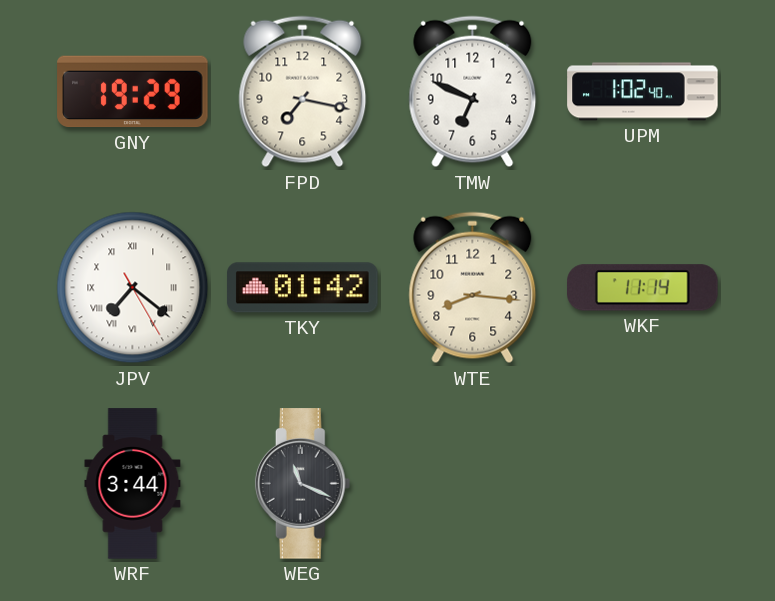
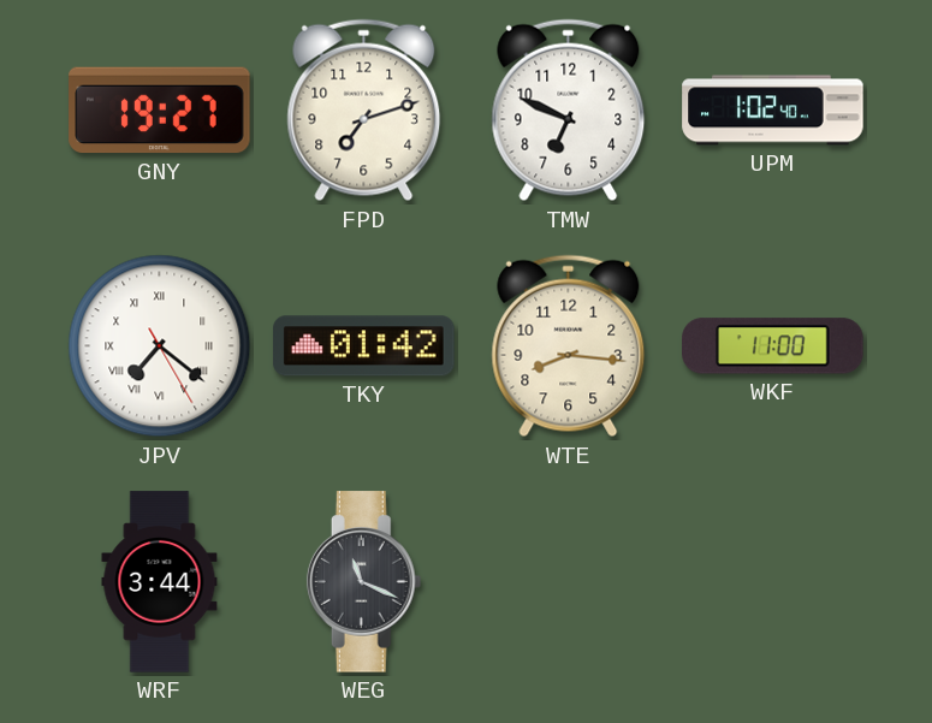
GNY: 19:29 -> 19:27 (160, 111)
FPD: 7:17 -> 7:12 (364, 111)
WKF: 11:14 -> 11:00 (773, 346)
